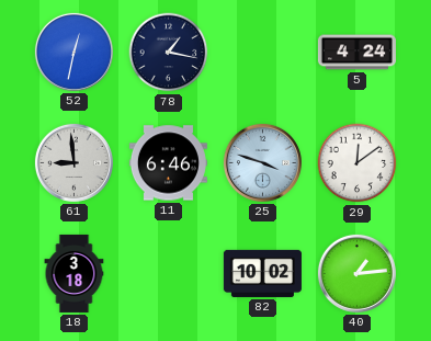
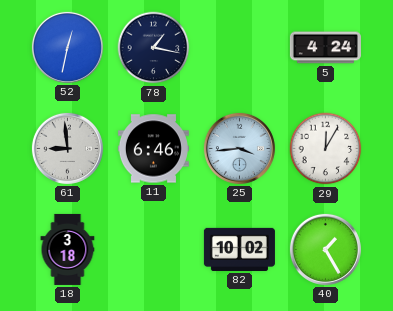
25: 3:48 -> 3:44 (239, 148)
29: 12:09 -> 12:05 (326, 149)
40: 1:14 -> 1:25 (325, 249)
